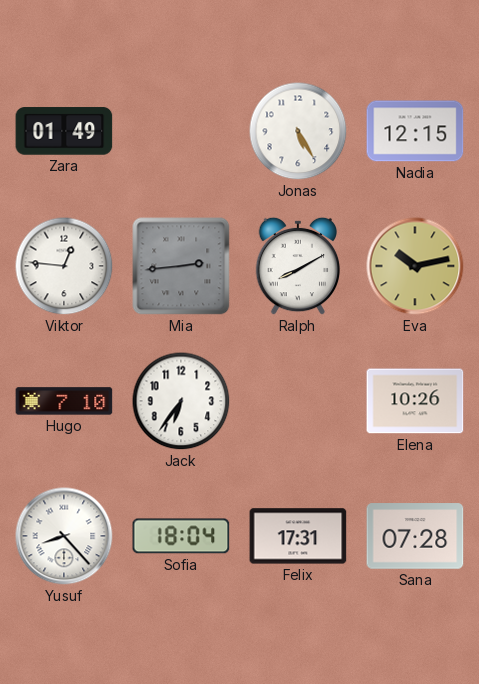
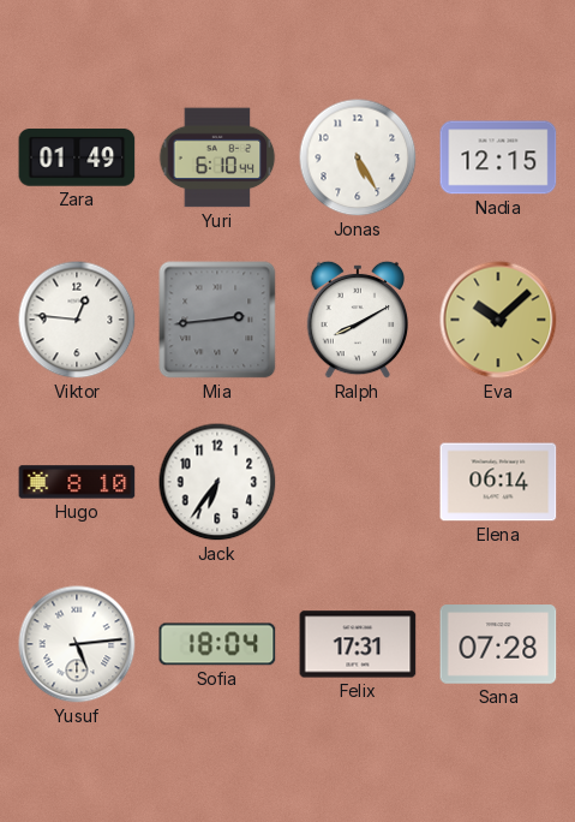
Yuri: none -> 6:10 (217, 157)
Eva: 10:13 -> 10:08 (498, 320)
Hugo: 7:10 -> 8:10 (77, 482)
Elena: 10:26 -> 06:14 (498, 482)
Yusuf: 8:23 -> 5:14 (77, 644)
